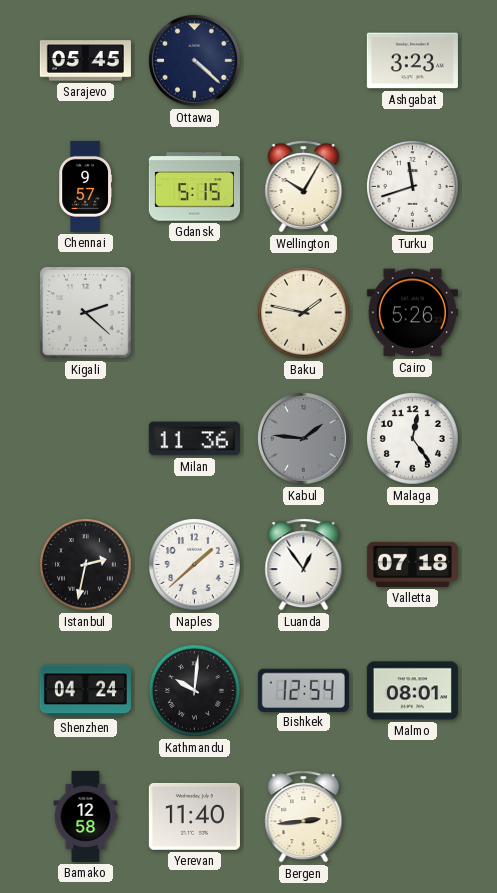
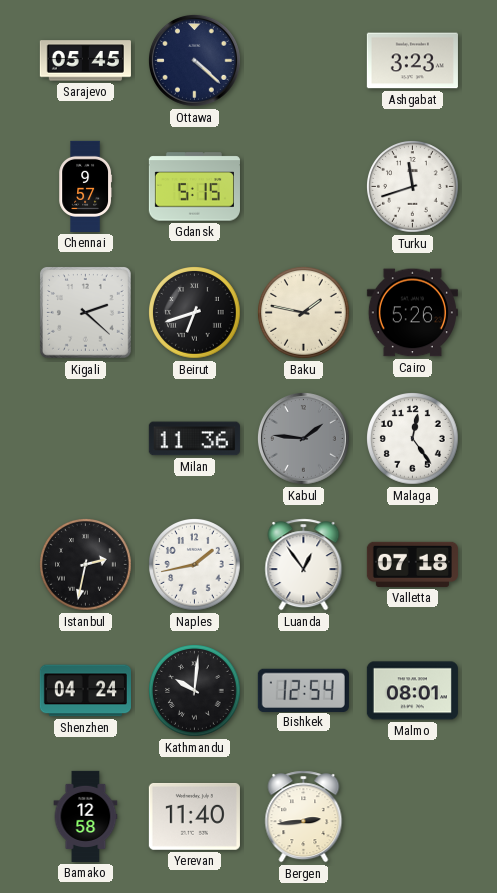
Wellington: 10:05 -> none (304, 187)
Beirut: none -> 6:42 (195, 313)
Naples: 1:38 -> 1:43 (195, 565)
